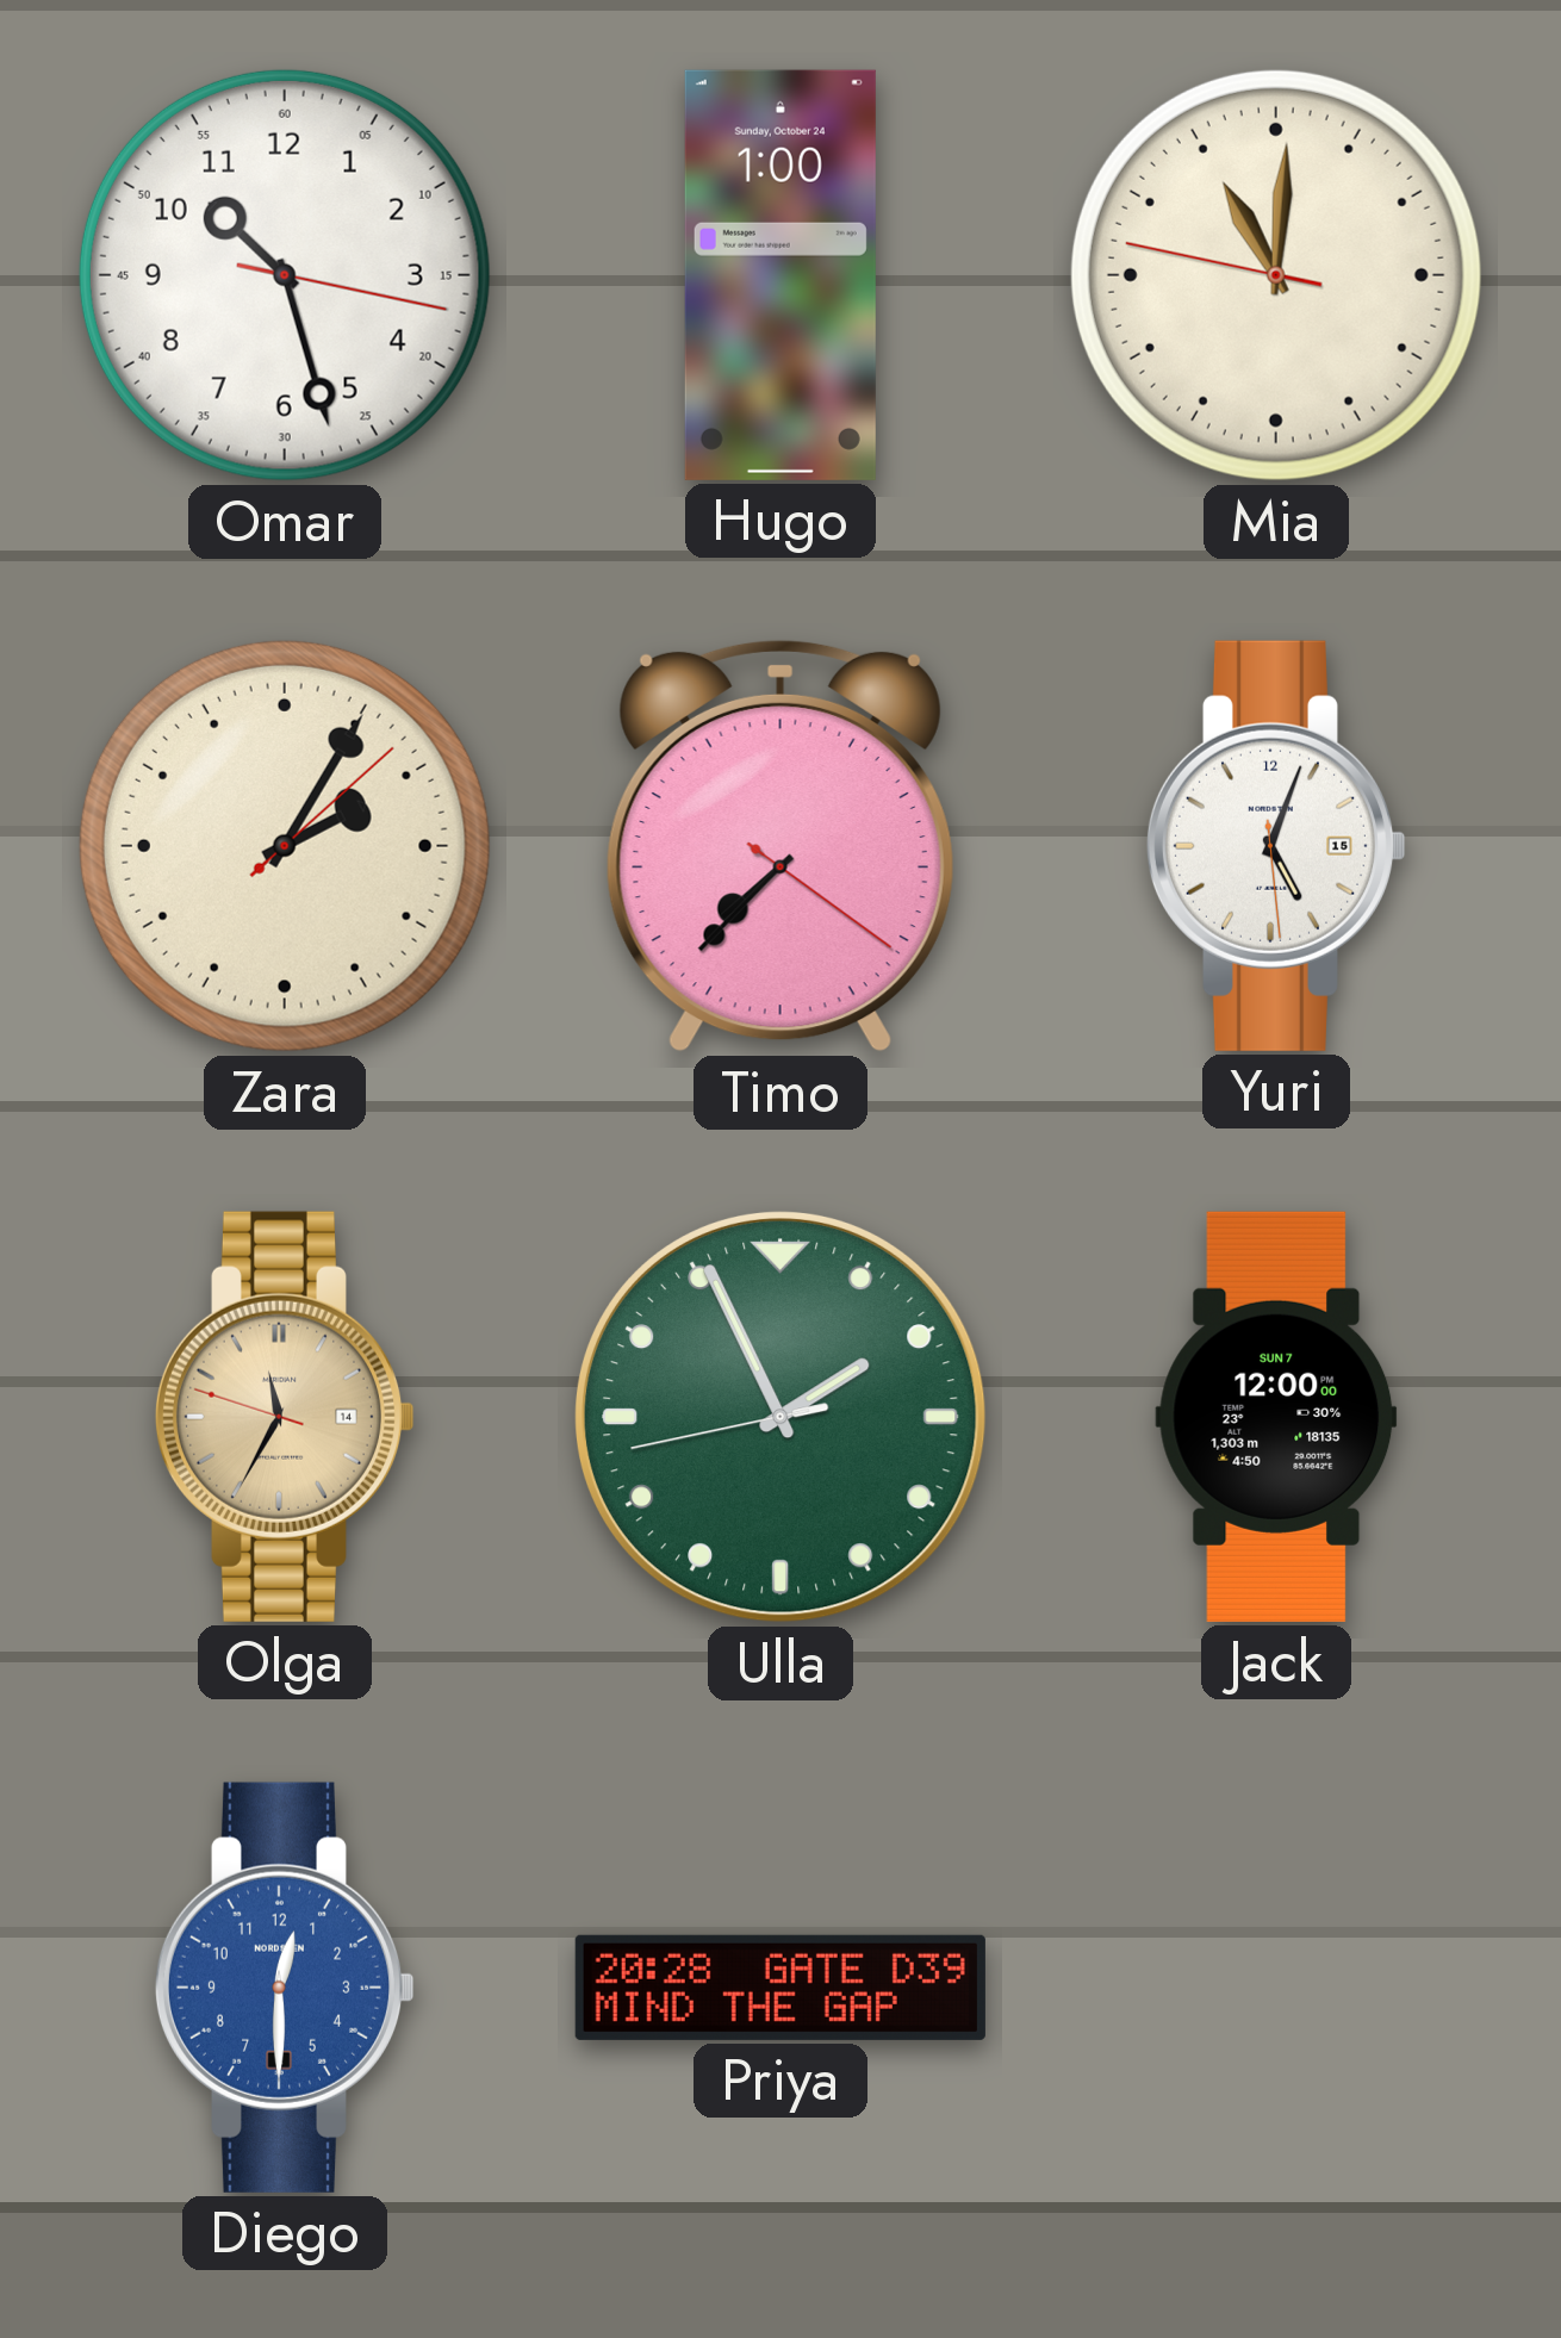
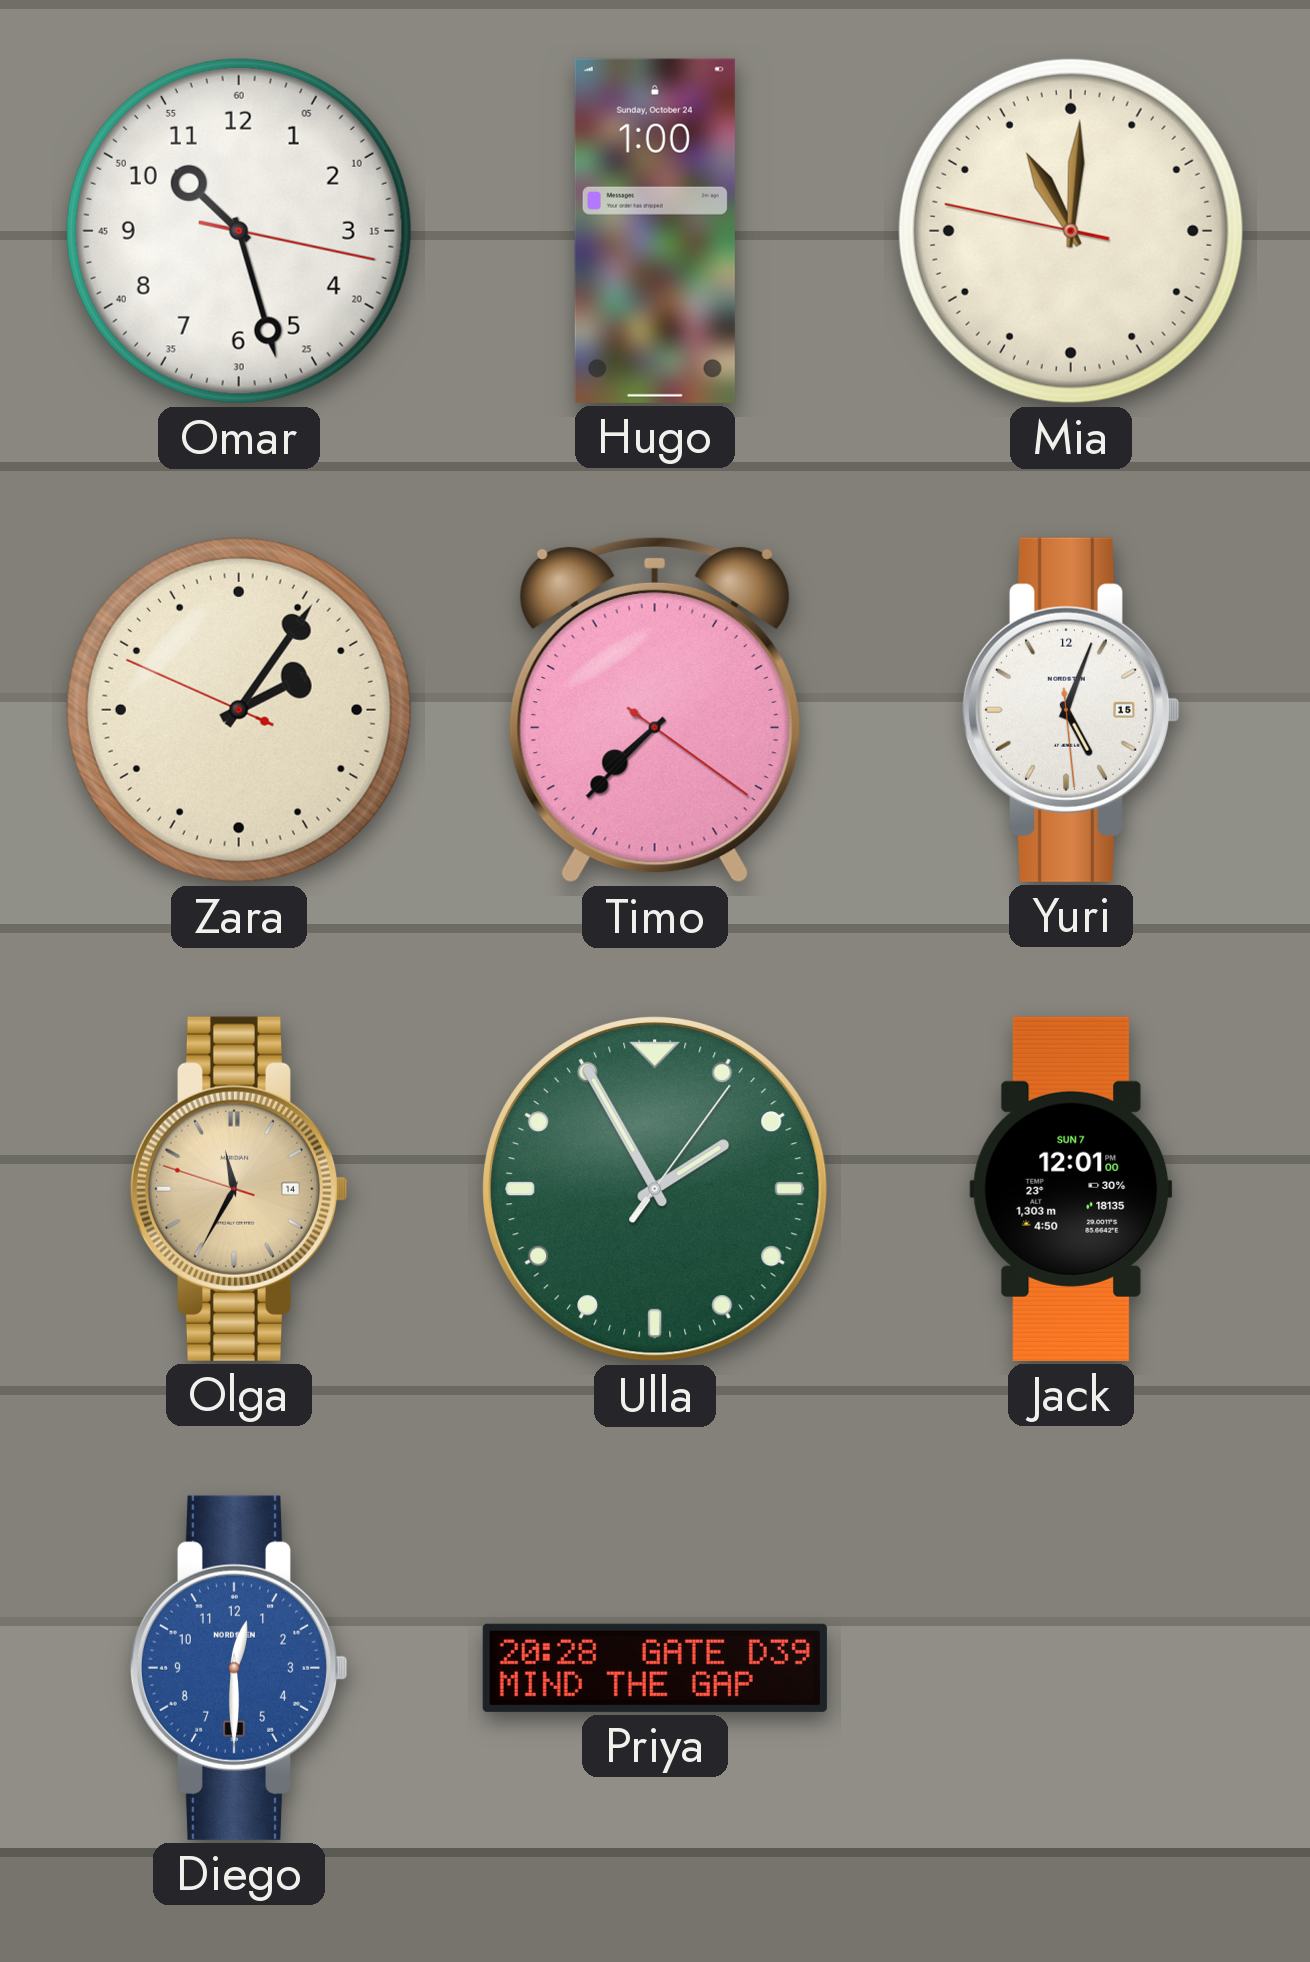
Zara: 2:05:08 -> 2:05:49 (239, 710)
Ulla: 1:55:43 -> 1:55:06 (655, 1189)
Jack: 12:00 -> 12:01 (1071, 1189)
